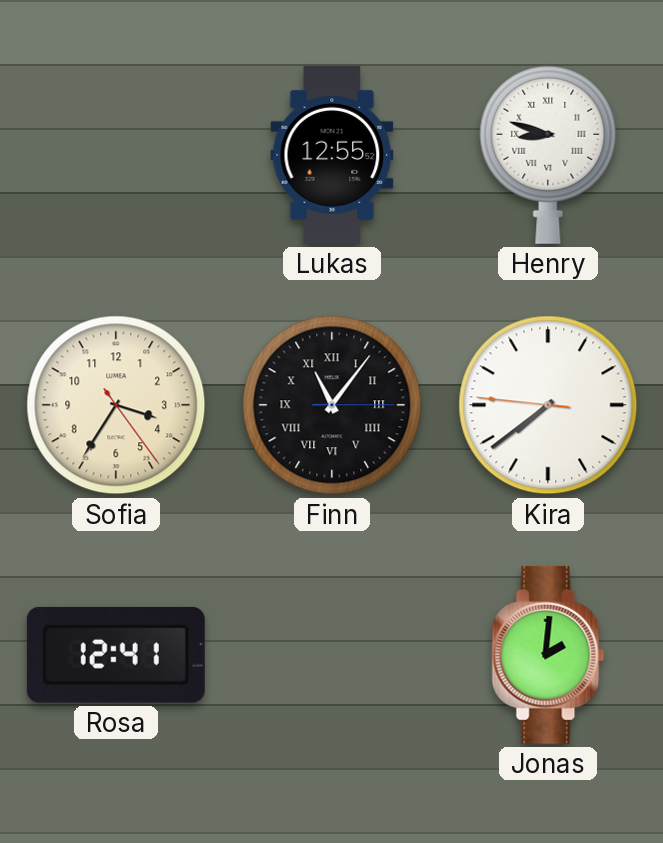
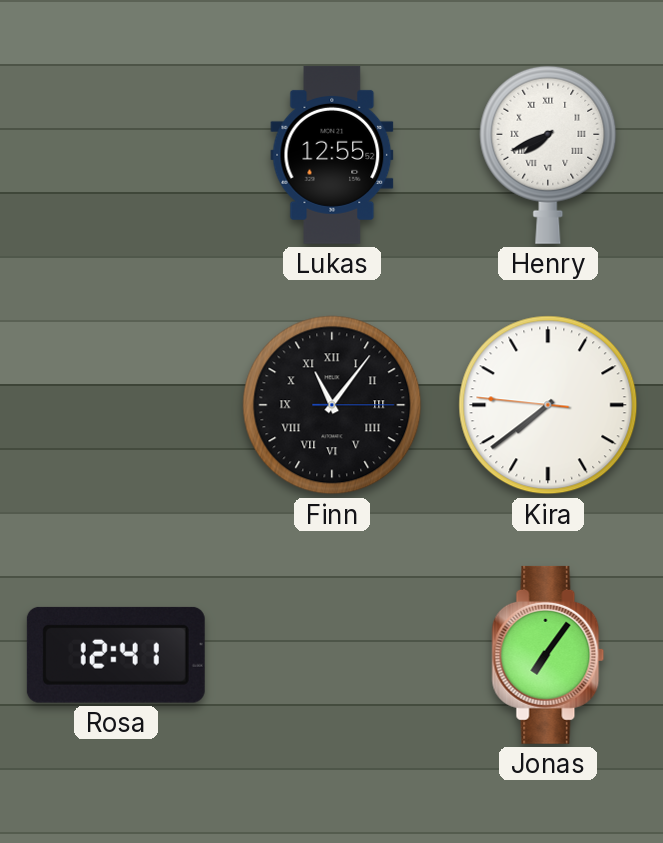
Henry: 8:48 -> 7:41 (548, 155)
Sofia: 3:35 -> none (116, 405)
Jonas: 2:01 -> 7:06 (548, 655)
